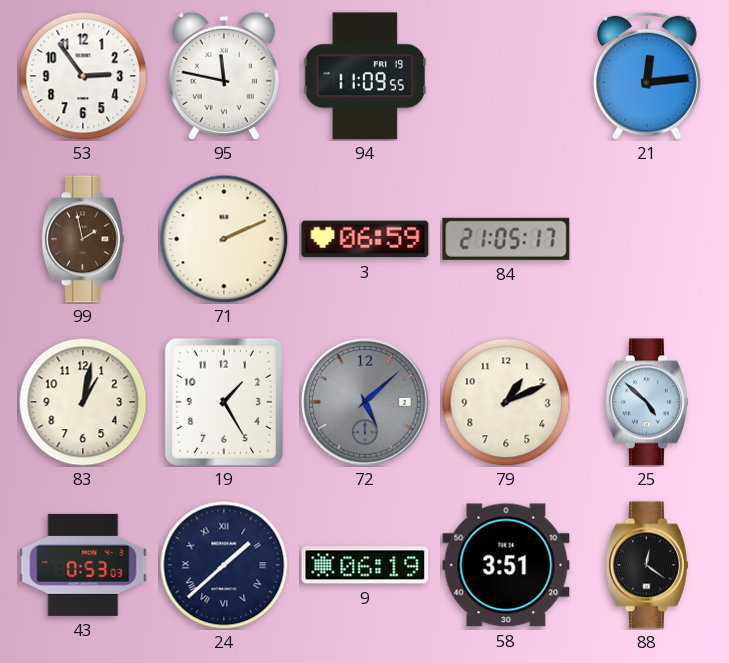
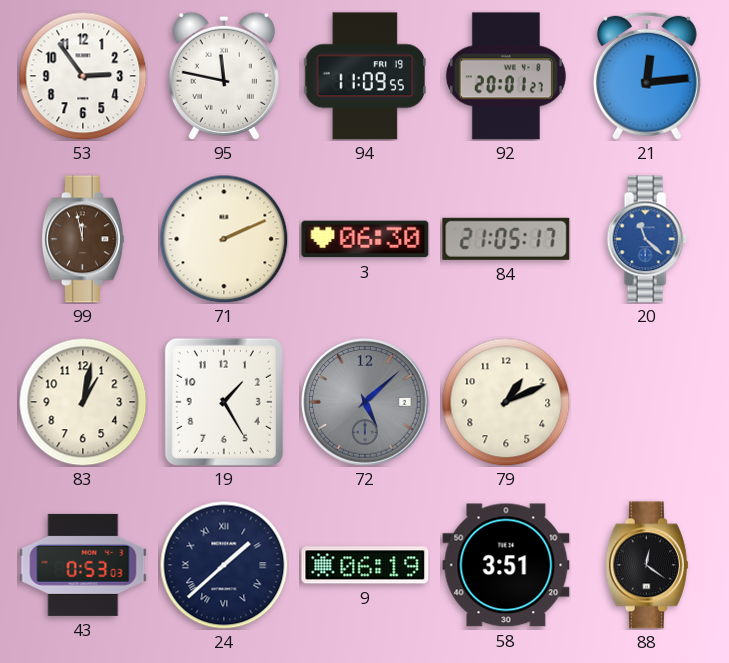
92: none -> 20:01 (506, 76)
99: 1:58 -> 11:58 (83, 239)
3: 06:59 -> 06:30 (365, 239)
20: none -> 11:22 (647, 239)
25: 4:52 -> none (647, 402)
